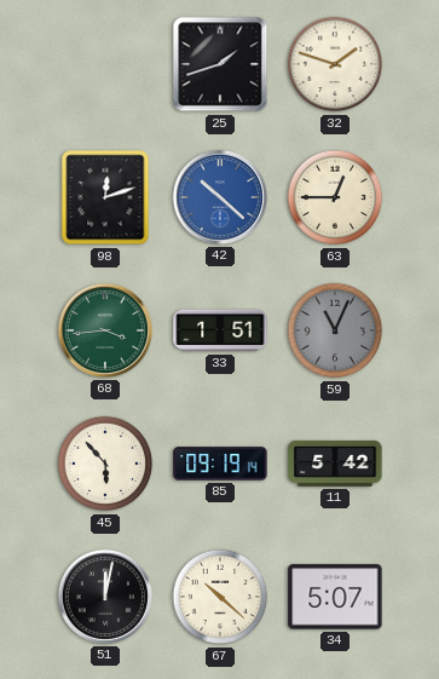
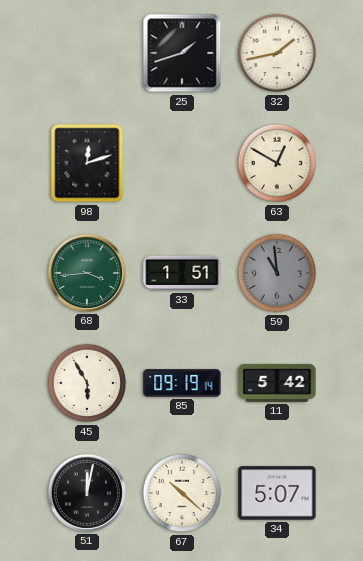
32: 1:48 -> 1:43 (277, 53)
42: 10:22 -> none (220, 197)
63: 12:45 -> 12:50 (277, 163)
59: 11:04 -> 10:59 (277, 273)
45: 5:53 -> 5:55 (87, 383)
